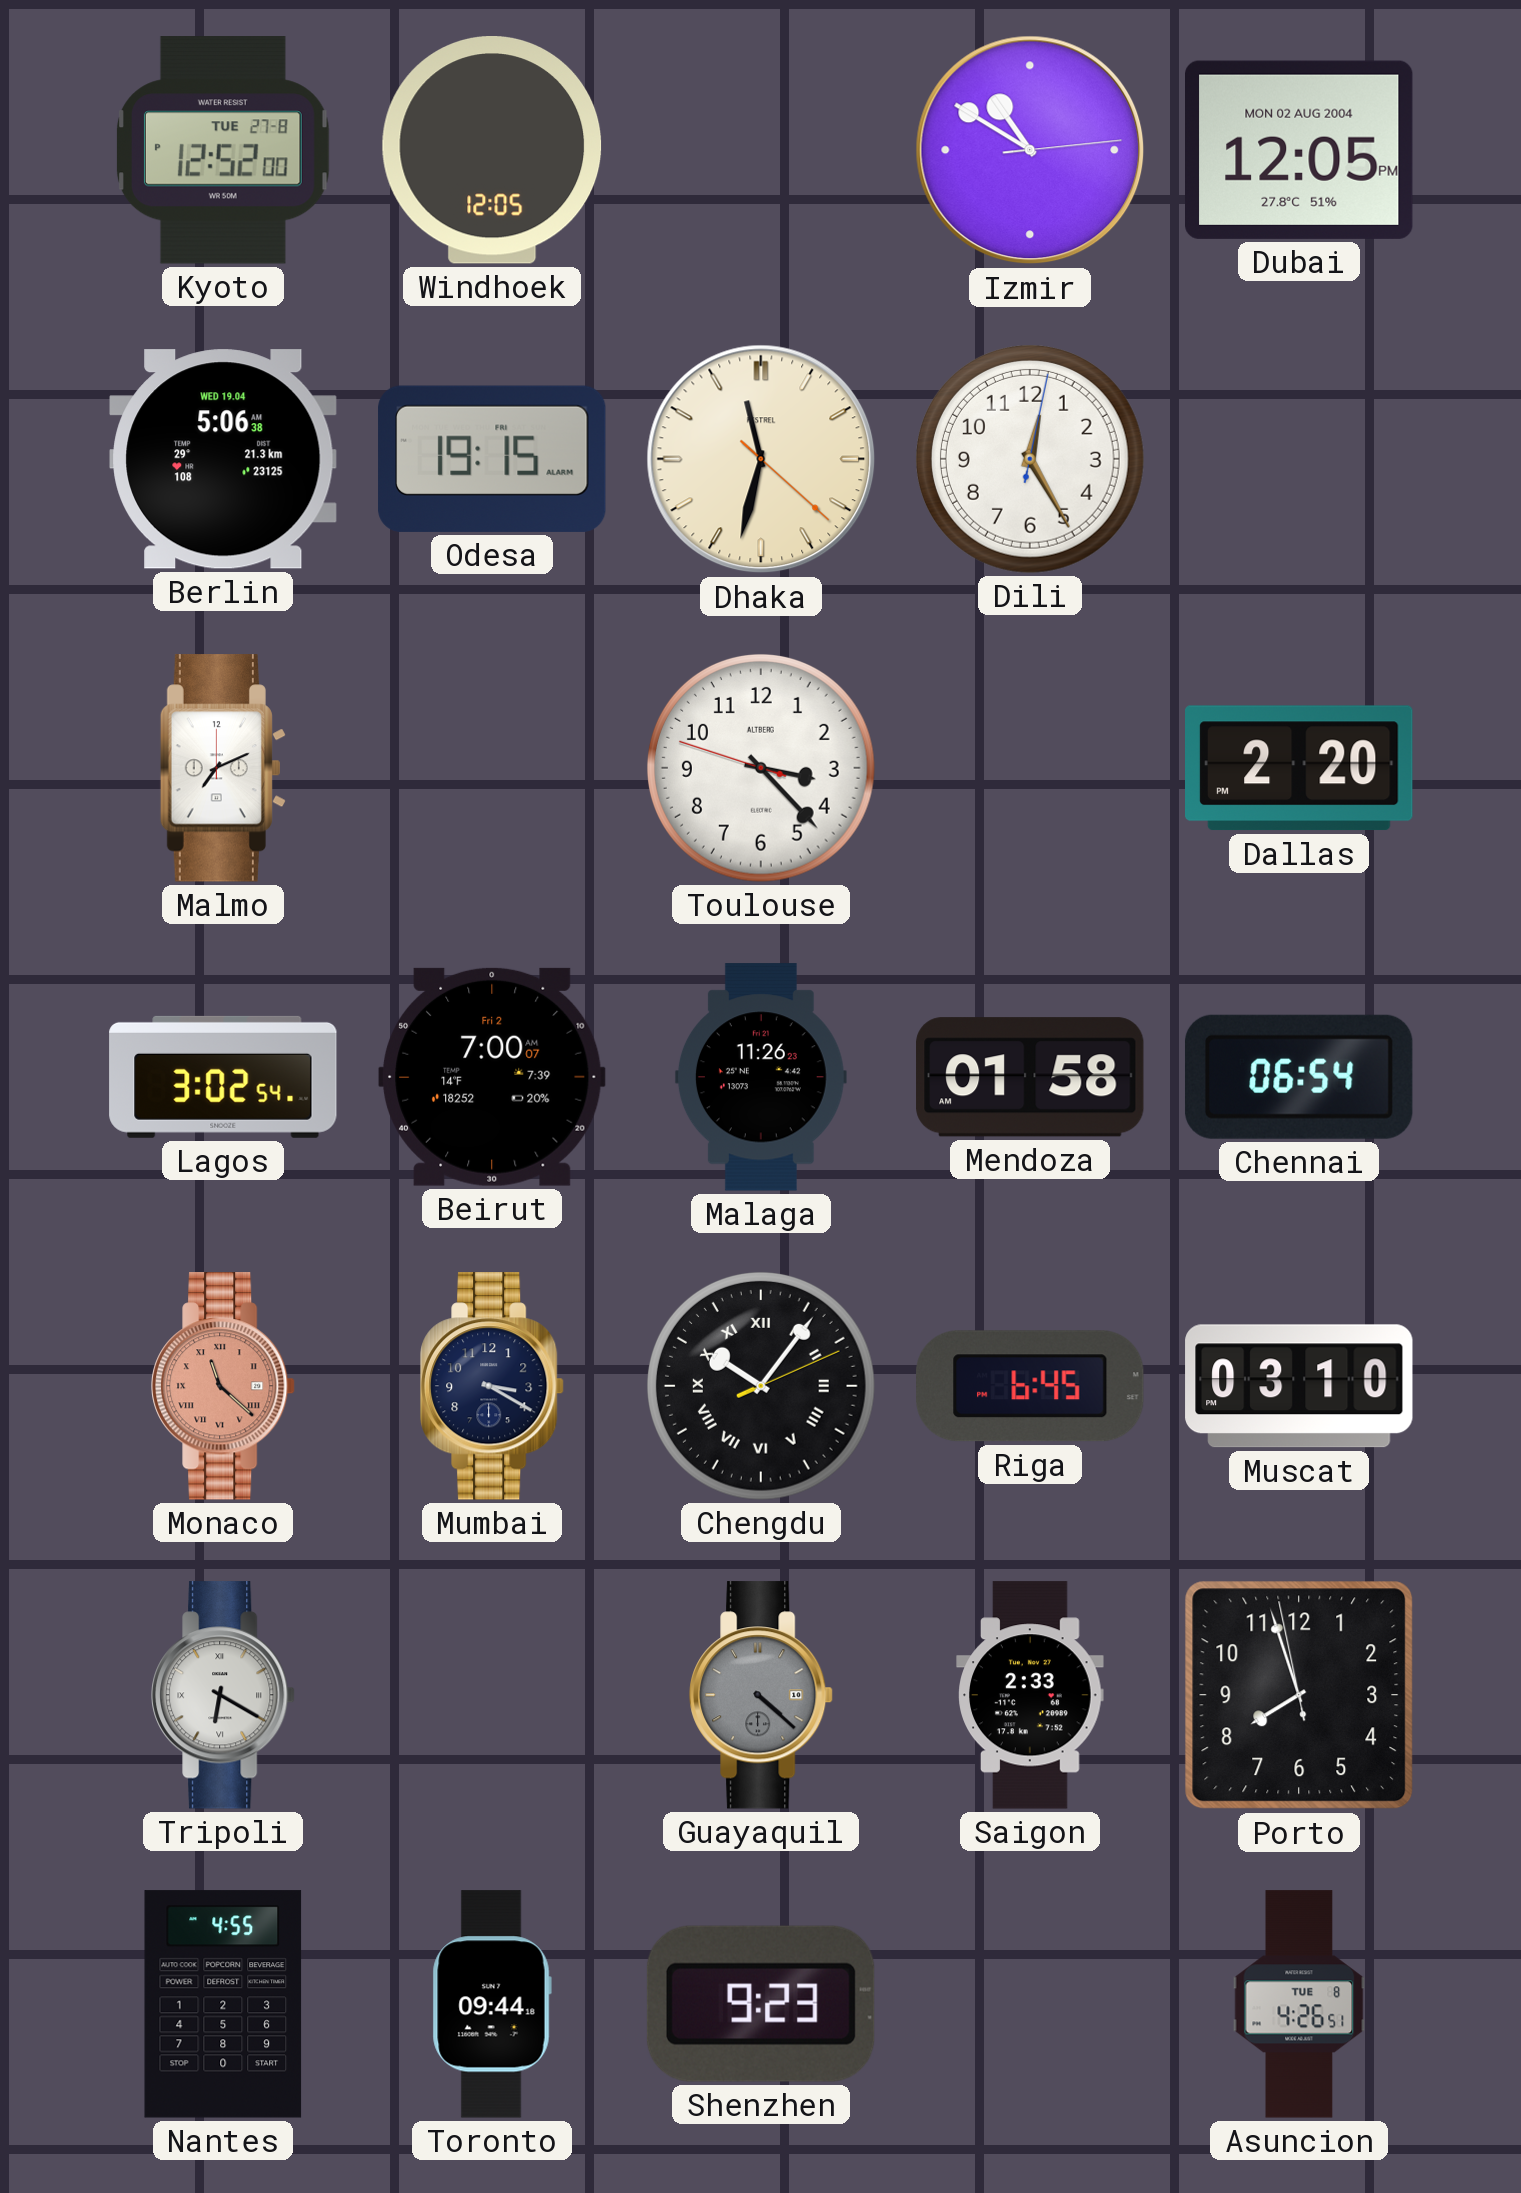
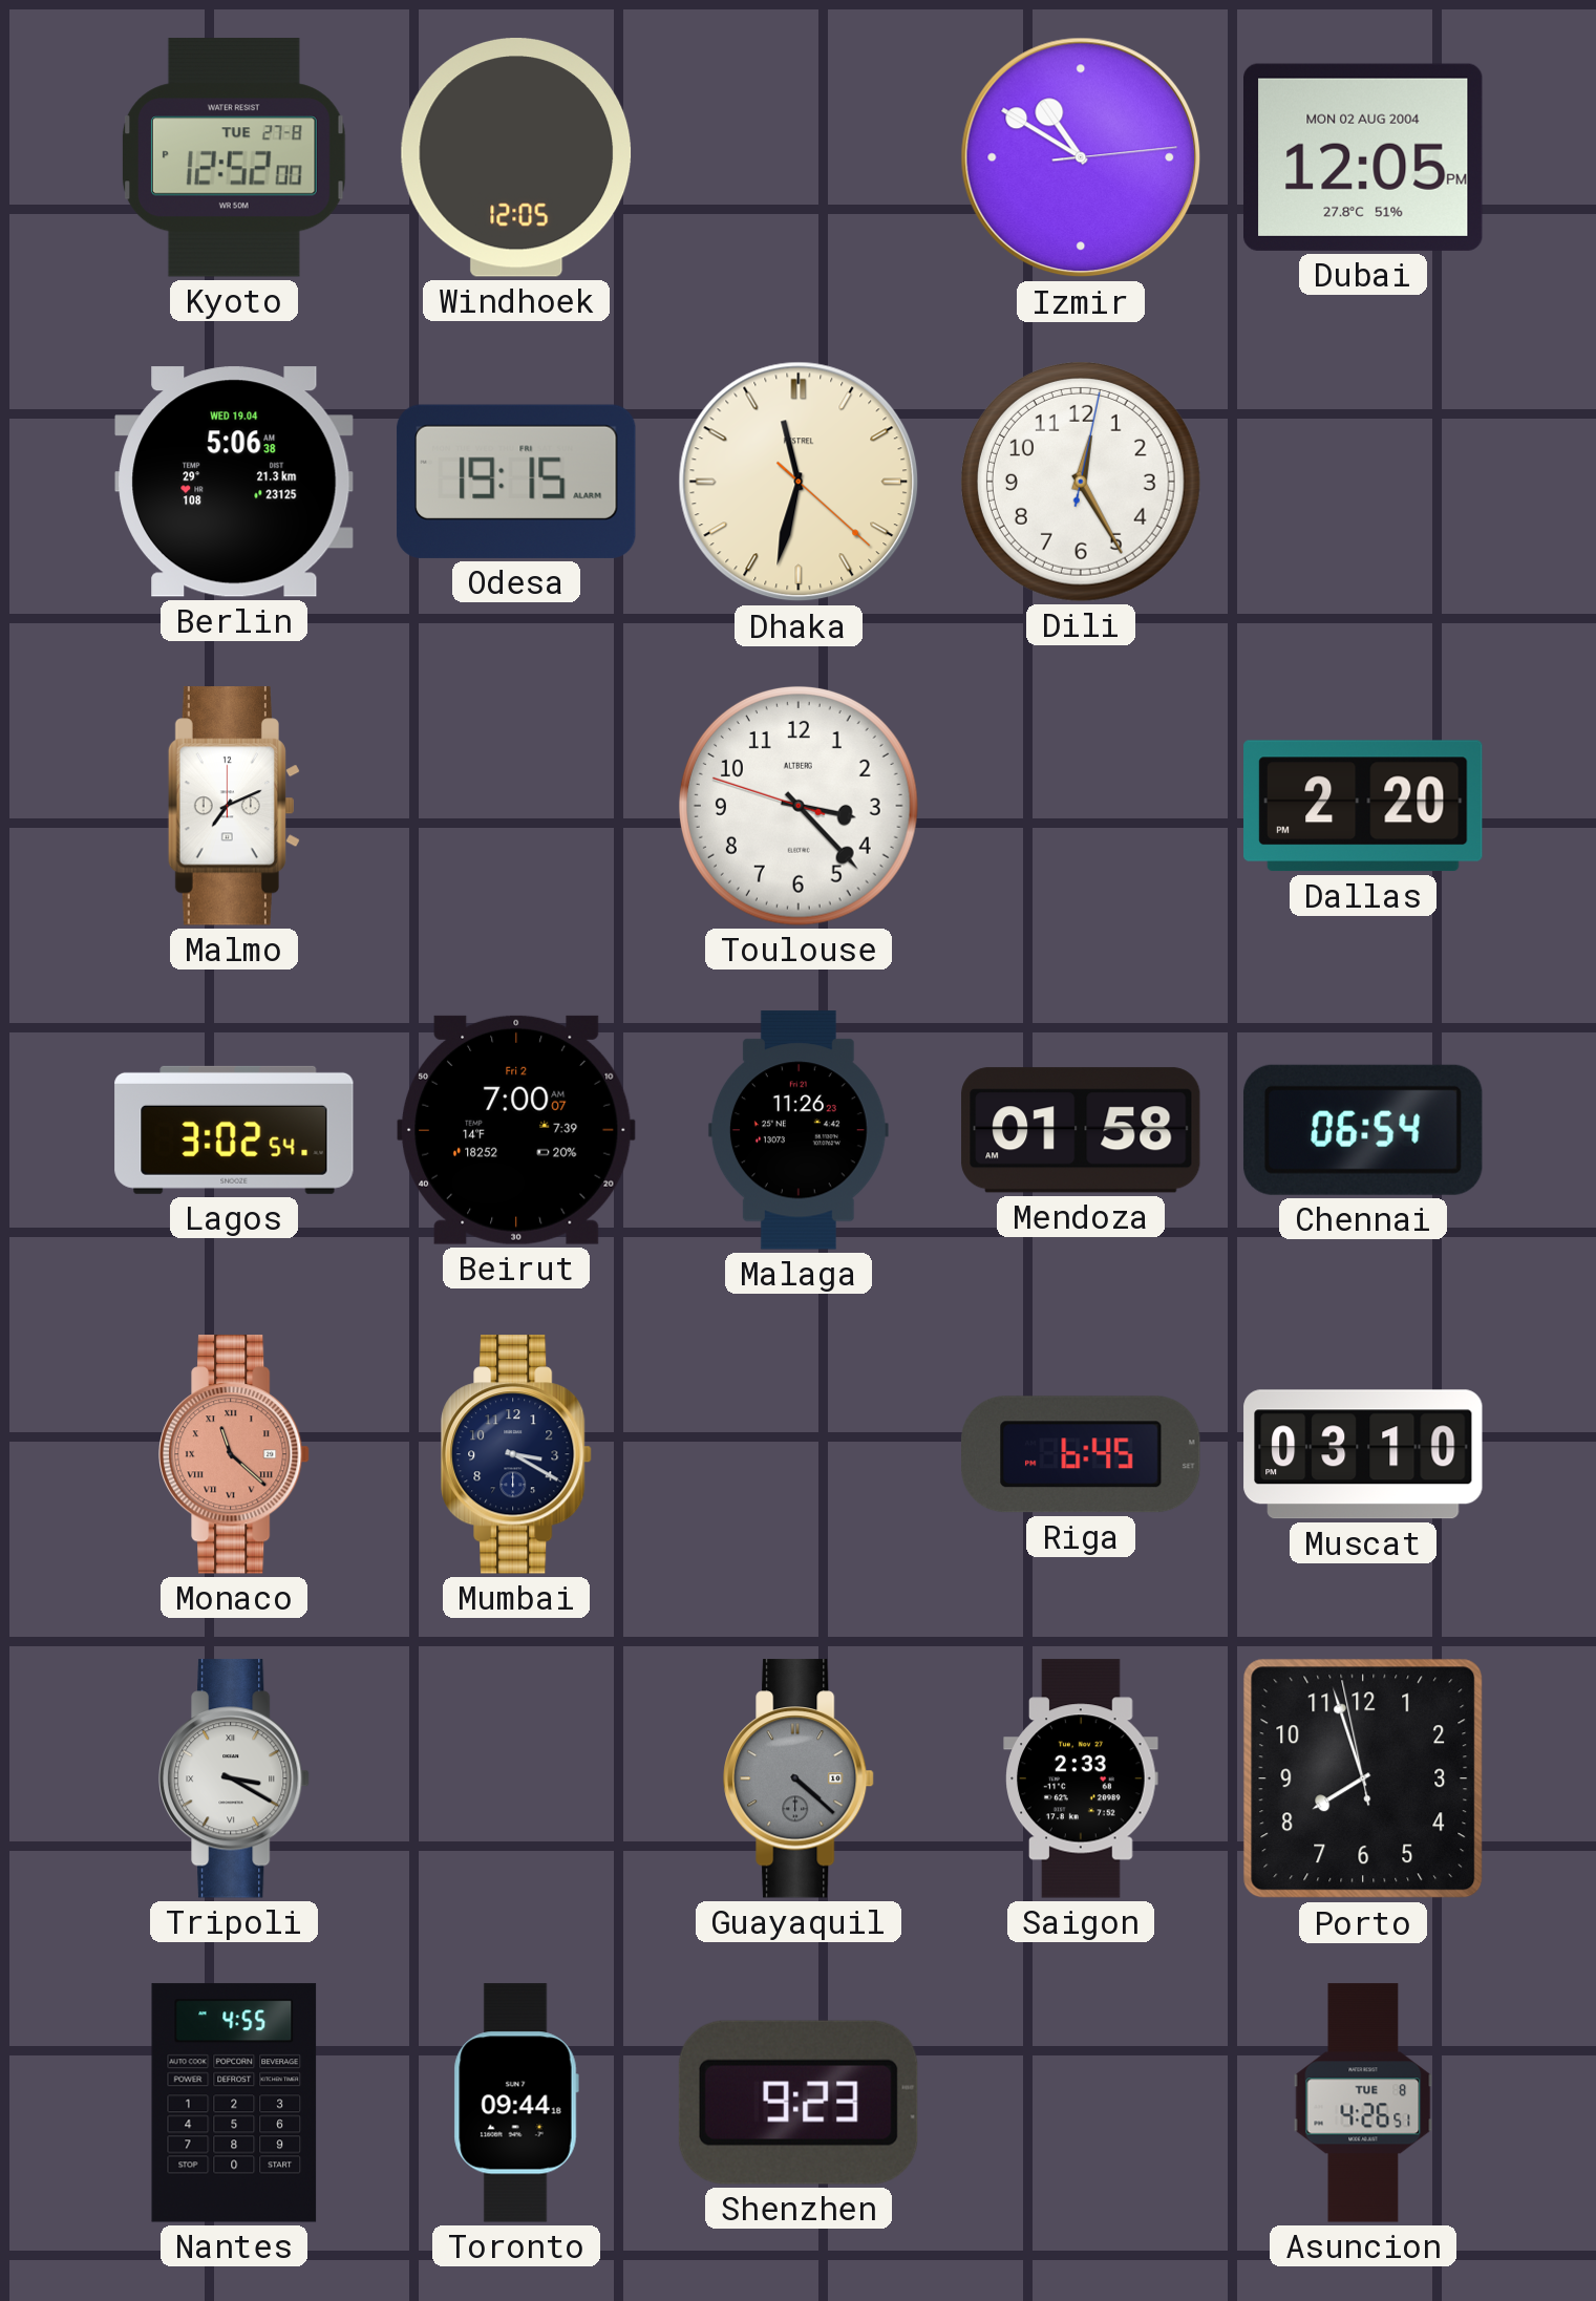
Chengdu: 10:06 -> none (761, 1386)
Tripoli: 6:20 -> 3:20 (234, 1778)
